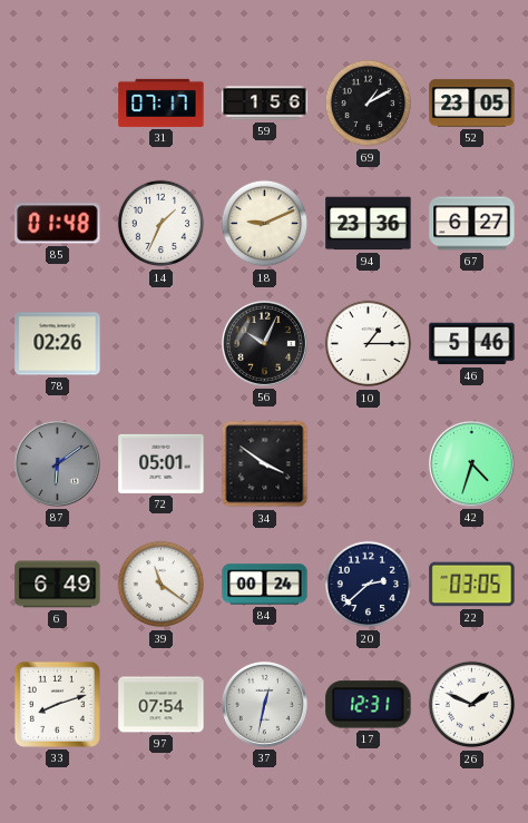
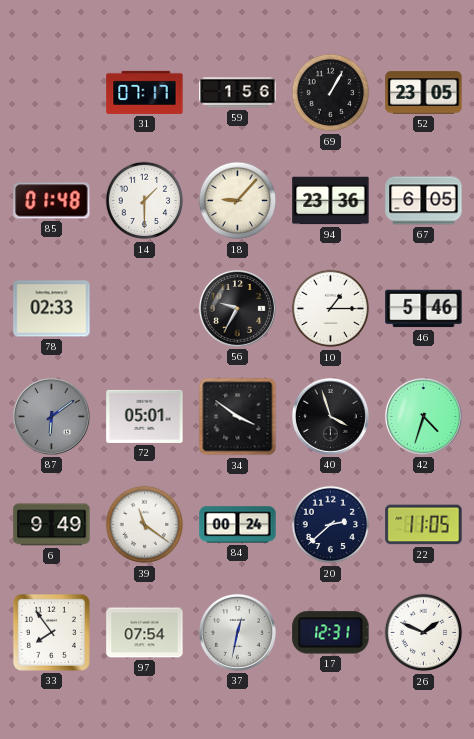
69: 1:10 -> 1:05 (331, 93)
14: 1:34 -> 1:30 (145, 201)
18: 9:11 -> 9:07 (238, 201)
67: 6:27 -> 6:05 (424, 201)
78: 02:26 -> 02:33 (52, 309)
56: 10:04 -> 9:35 (237, 308)
40: none -> 3:57 (330, 416)
6: 6:49 -> 9:49 (52, 525)
22: 03:05 -> 11:05 (424, 525)
33: 8:12 -> 7:54 (51, 632)
